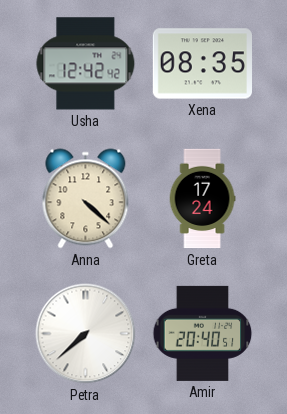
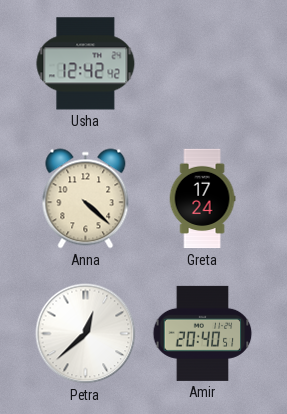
Xena: 08:35 -> none (202, 64)
Petra: 7:38 -> 12:38 (86, 334)
